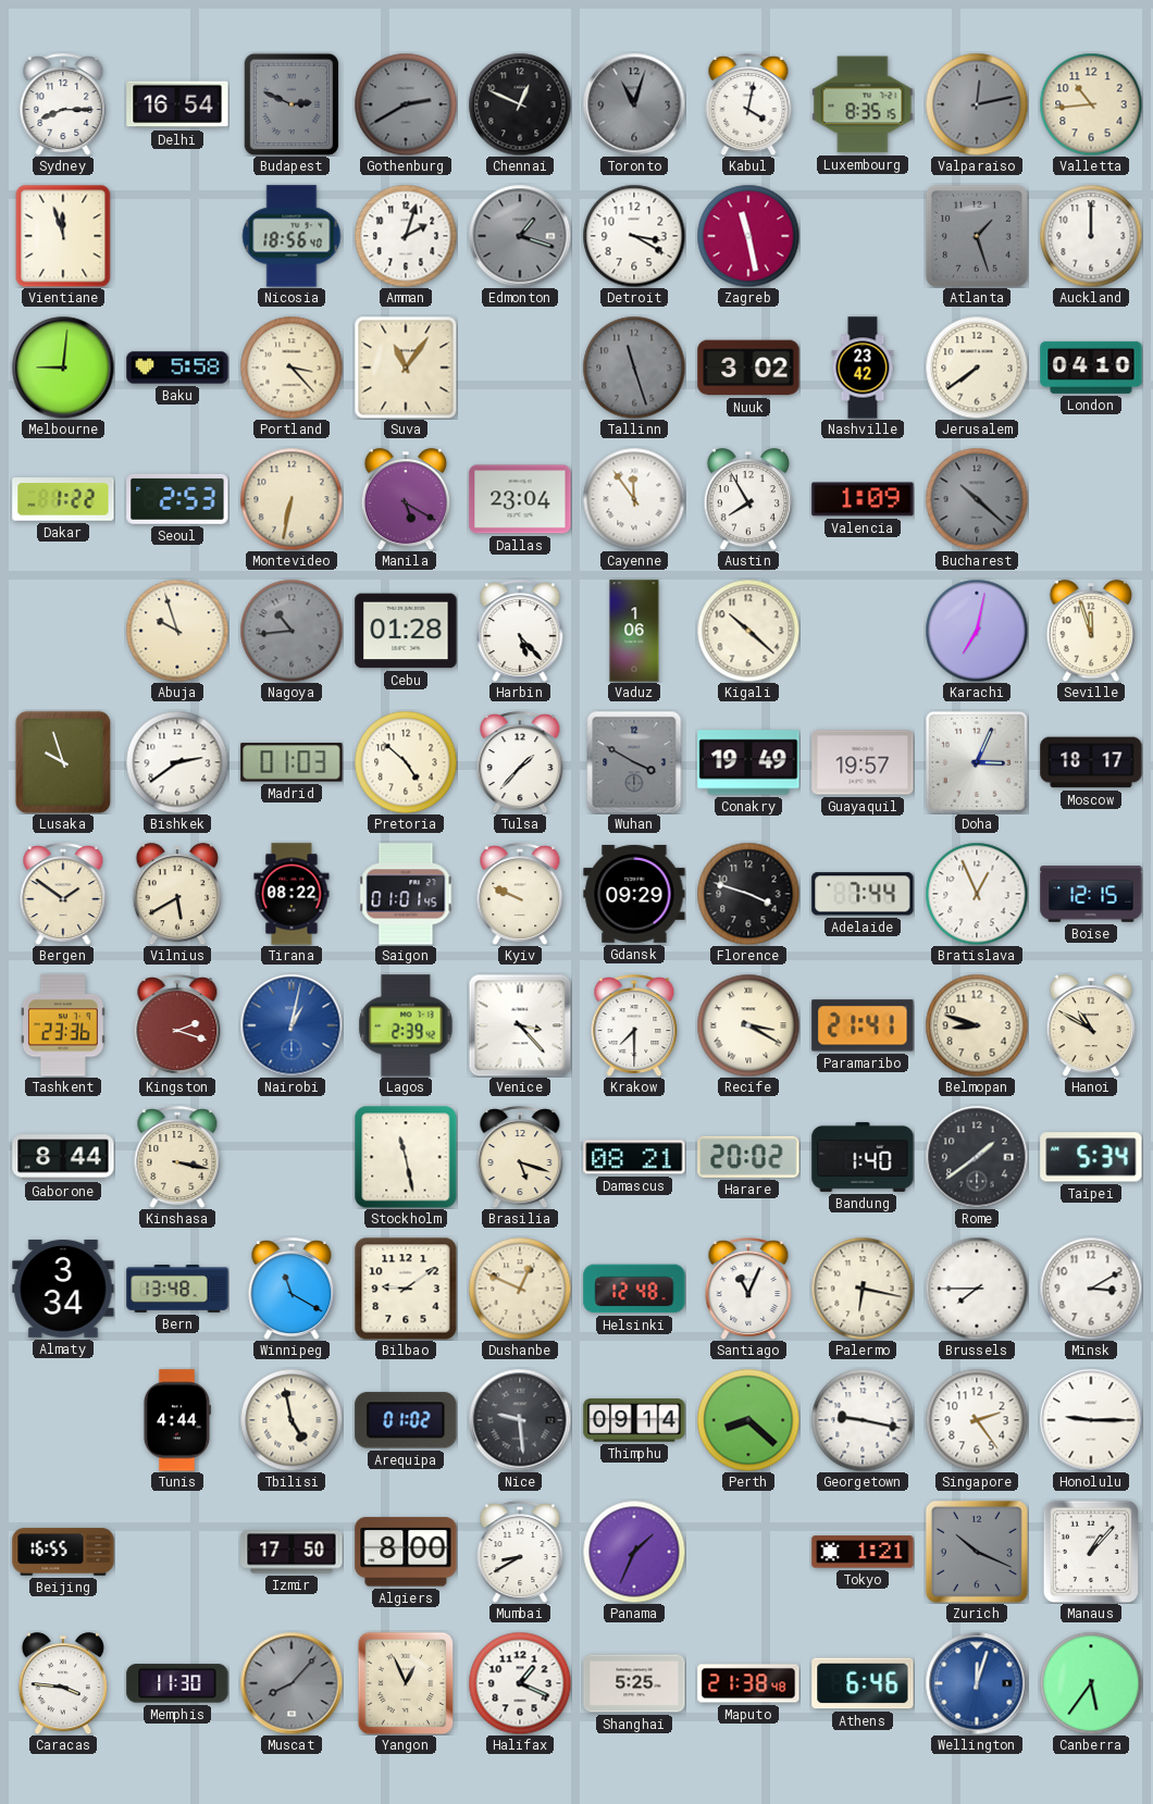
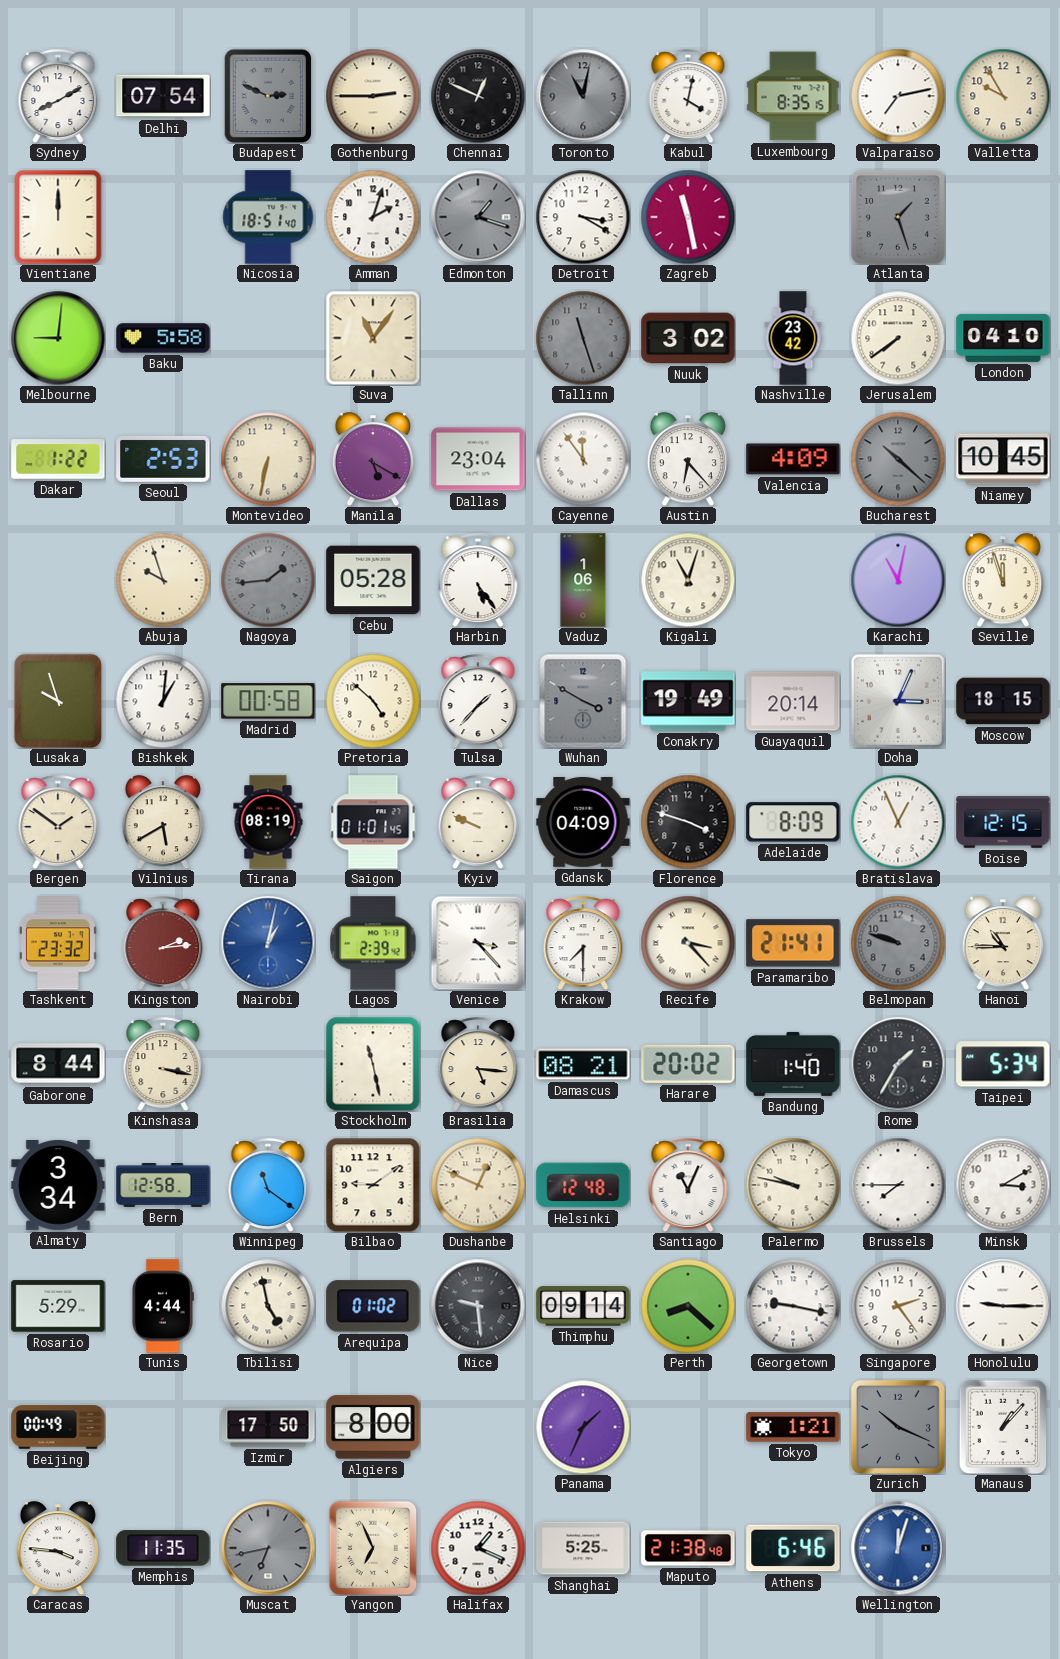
Sydney: 8:15 -> 8:10 (58, 96)
Delhi: 16:54 -> 07:54 (163, 96)
Gothenburg: 2:40 -> 2:45 (373, 96)
Gothenburg dial: grey -> cream (373, 96)
Toronto: 11:03 -> 11:02 (583, 96)
Valparaiso: 12:13 -> 7:13 (898, 96)
Valparaiso dial: grey -> white (898, 96)
Valletta: 10:44 -> 9:55 (1003, 96)
Vientiane: 11:57 -> 12:00 (58, 217)
Nicosia: 18:56 -> 18:51 (268, 217)
Auckland: 12:00 -> none (1091, 236)
Portland: 3:23 -> none (292, 368)
Austin: 7:55 -> 6:23 (687, 459)
Valencia: 1:09 -> 4:09 (793, 459)
Niamey: none -> 10:45 (1003, 459)
Nagoya: 10:44 -> 1:44 (268, 580)
Cebu: 01:28 -> 05:28 (373, 580)
Harbin: 5:23 -> 5:24 (478, 580)
Kigali: 10:22 -> 11:03 (688, 580)
Karachi: 7:02 -> 11:02 (898, 580)
Bishkek: 2:39 -> 1:01 (163, 701)
Madrid: 01:03 -> 00:58 (268, 701)
Guayaquil: 19:57 -> 20:14 (793, 701)
Moscow: 18:17 -> 18:15 (1003, 701)
Tirana: 08:22 -> 08:19 (268, 822)
Gdansk: 09:29 -> 04:09 (583, 822)
Adelaide: 7:44 -> 8:09 (793, 822)
Tashkent: 23:36 -> 23:32 (58, 943)
Kingston: 2:18 -> 2:14 (163, 943)
Recife: 3:20 -> 3:23 (688, 943)
Belmopan: 8:48 -> 9:48 (898, 943)
Belmopan dial: cream -> grey (898, 943)
Hanoi: 10:50 -> 10:45 (1002, 943)
Brasilia: 5:18 -> 5:16 (478, 1064)
Rome: 1:39 -> 1:35 (898, 1064)
Bern: 13:48 -> 12:58 (163, 1186)
Winnipeg: 11:20 -> 11:21 (268, 1185)
Palermo: 6:17 -> 9:47 (793, 1185)
Rosario: none -> 5:29 (58, 1306)
Beijing: 16:55 -> 00:49 (58, 1427)
Mumbai: 8:40 -> none (520, 1552)
Memphis: 11:30 -> 11:35 (163, 1548)
Muscat: 8:07 -> 6:43 (268, 1548)
Yangon: 12:56 -> 6:56 (373, 1548)
Canberra: 5:36 -> none (1091, 1683)
